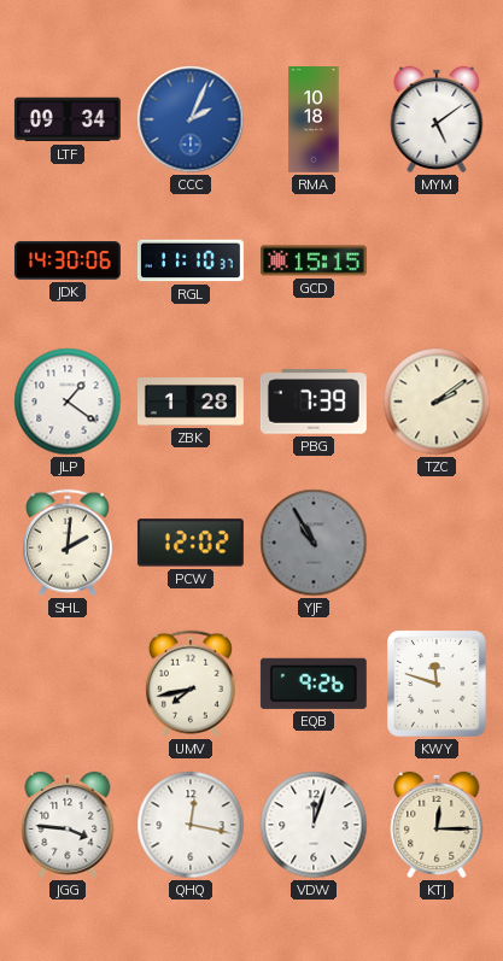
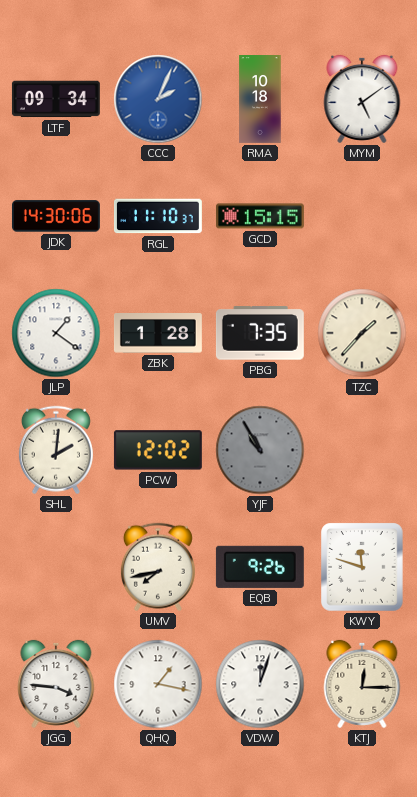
PBG: 7:39 -> 7:35 (260, 333)
TZC: 2:09 -> 1:37 (362, 333)
QHQ: 12:17 -> 1:17 (158, 684)
